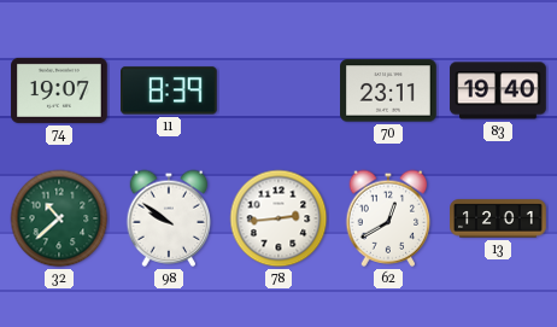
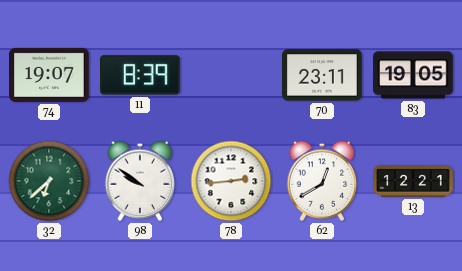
83: 19:40 -> 19:05 (413, 75)
32: 10:38 -> 6:38 (49, 181)
13: 12:01 -> 12:21 (413, 181)
